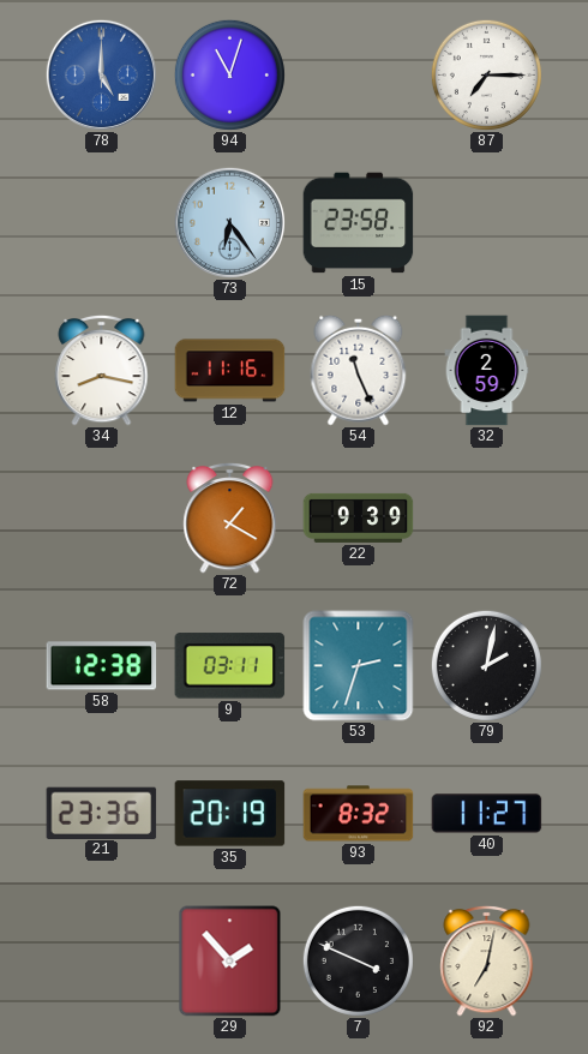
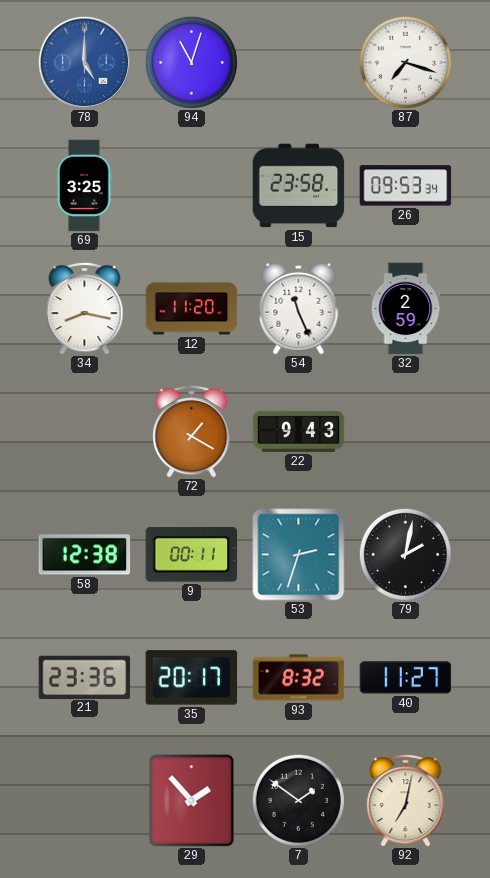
87: 7:15 -> 7:18 (405, 62)
69: none -> 3:25 (84, 186)
73: 6:24 -> none (229, 222)
26: none -> 09:53 (406, 186)
12: 11:16 -> 11:20 (192, 309)
22: 9:39 -> 9:43 (299, 431)
9: 03:11 -> 00:11 (192, 555)
35: 20:19 -> 20:17 (192, 678)
7: 3:49 -> 1:51 (298, 800)
